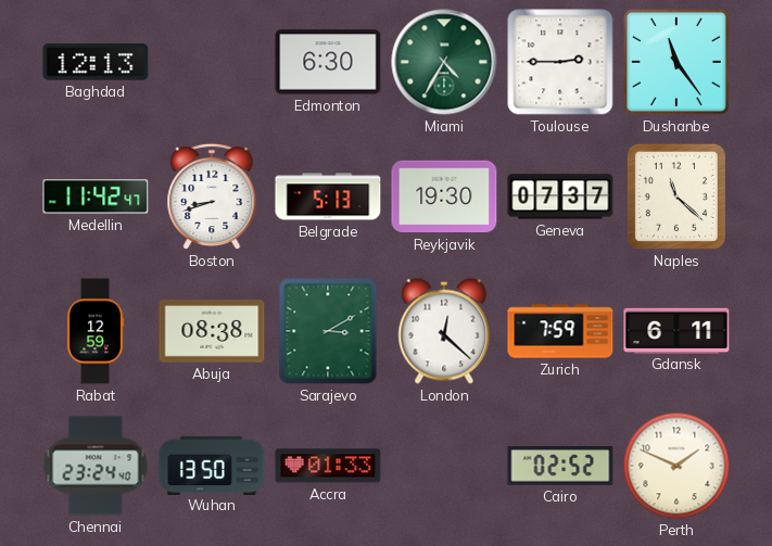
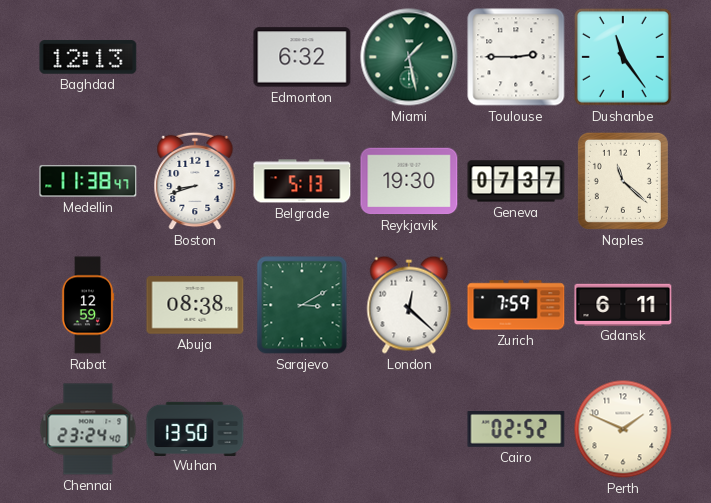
Edmonton: 6:30 -> 6:32 (302, 57)
Miami: 4:35 -> 1:28 (409, 57)
Medellin: 11:42 -> 11:38 (88, 181)
Accra: 01:33 -> none (328, 466)
